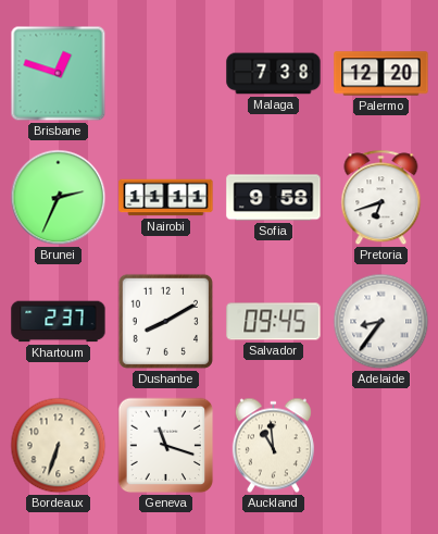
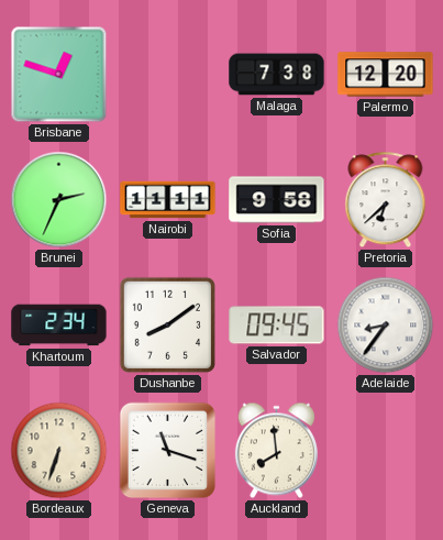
Pretoria: 6:42 -> 6:38 (386, 200)
Khartoum: 2:37 -> 2:34 (59, 326)
Dushanbe: 8:10 -> 8:09 (167, 324)
Auckland: 10:59 -> 7:59 (276, 451)
